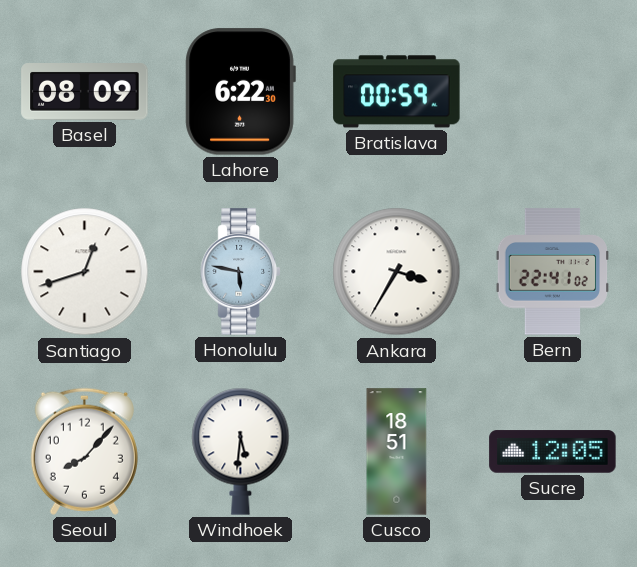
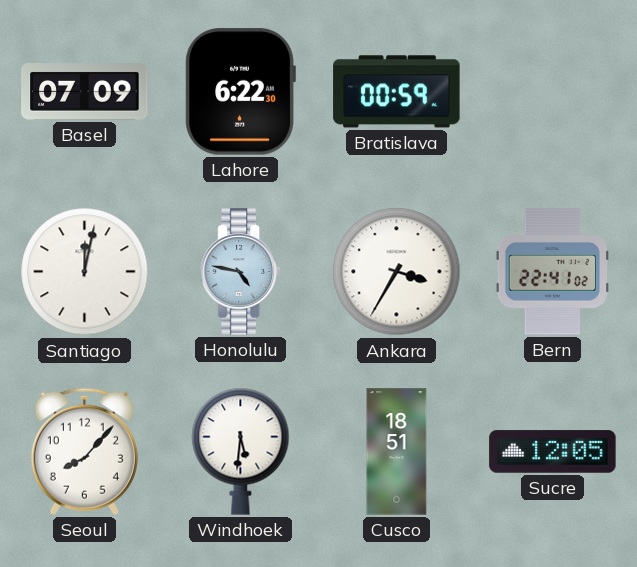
Basel: 08:09 -> 07:09 (85, 92)
Santiago: 12:42 -> 12:02 (85, 272)
Honolulu: 5:47 -> 4:47 (241, 272)
